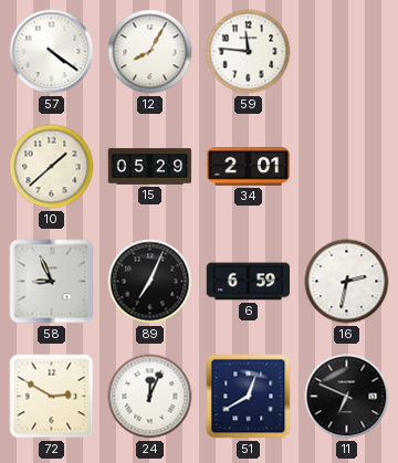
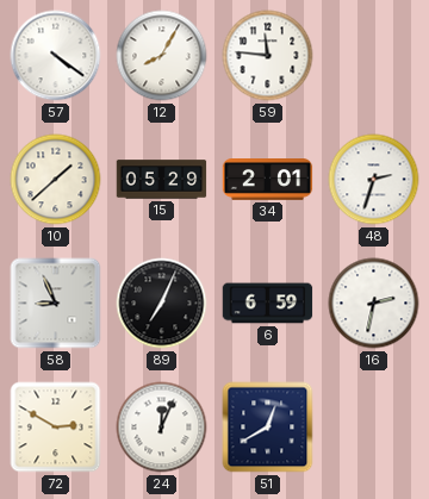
48: none -> 2:33 (374, 180)
11: 6:49 -> none (347, 397)
